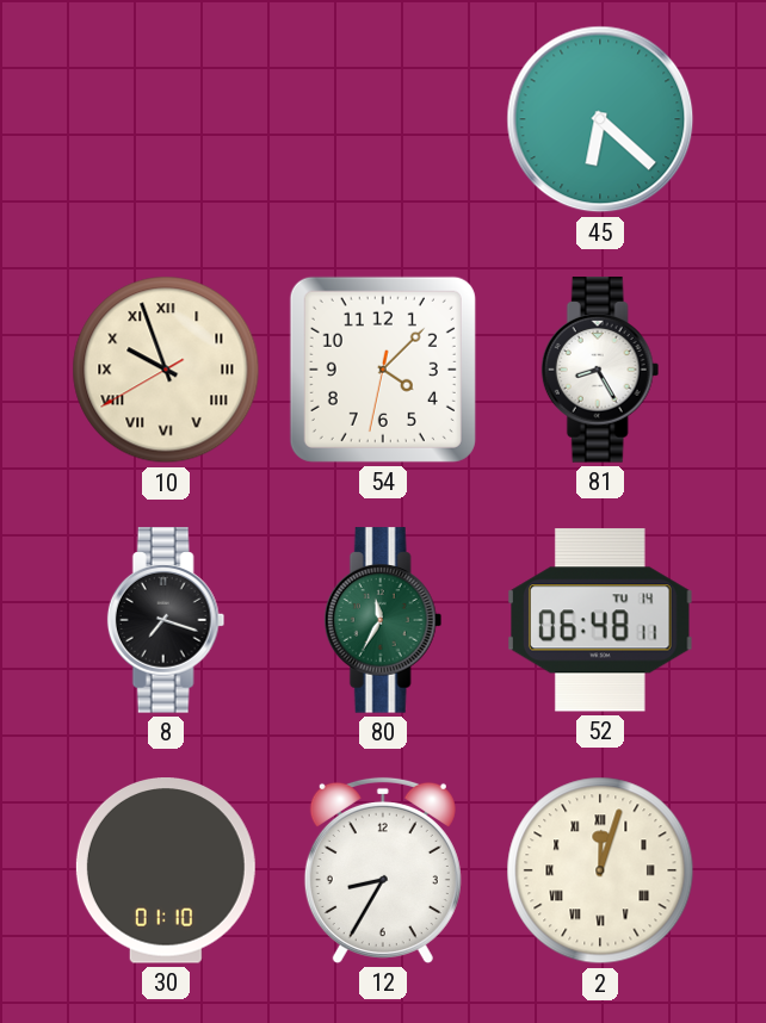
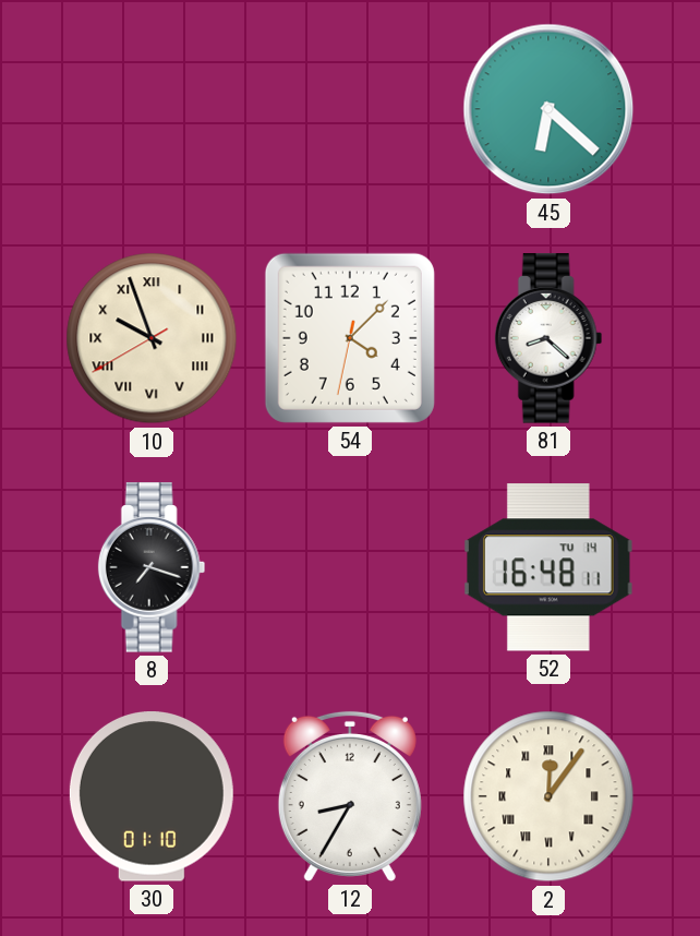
81: 8:25 -> 8:22 (548, 338)
80: 11:35 -> none (383, 620)
52: 06:48 -> 16:48 (548, 567)
2: 12:03 -> 12:06 (548, 796)
